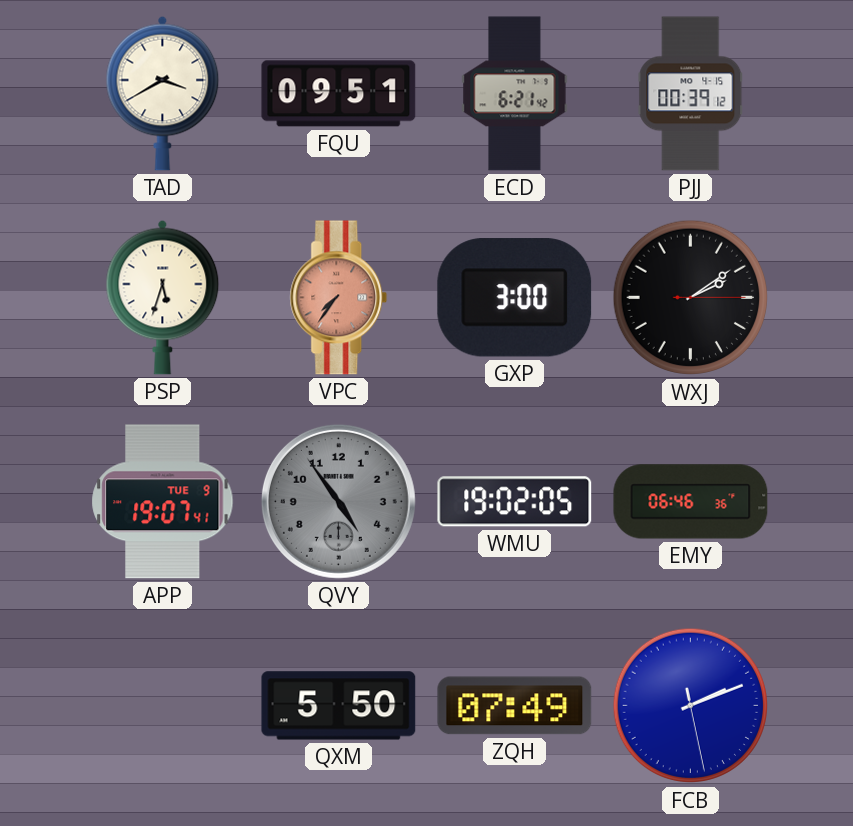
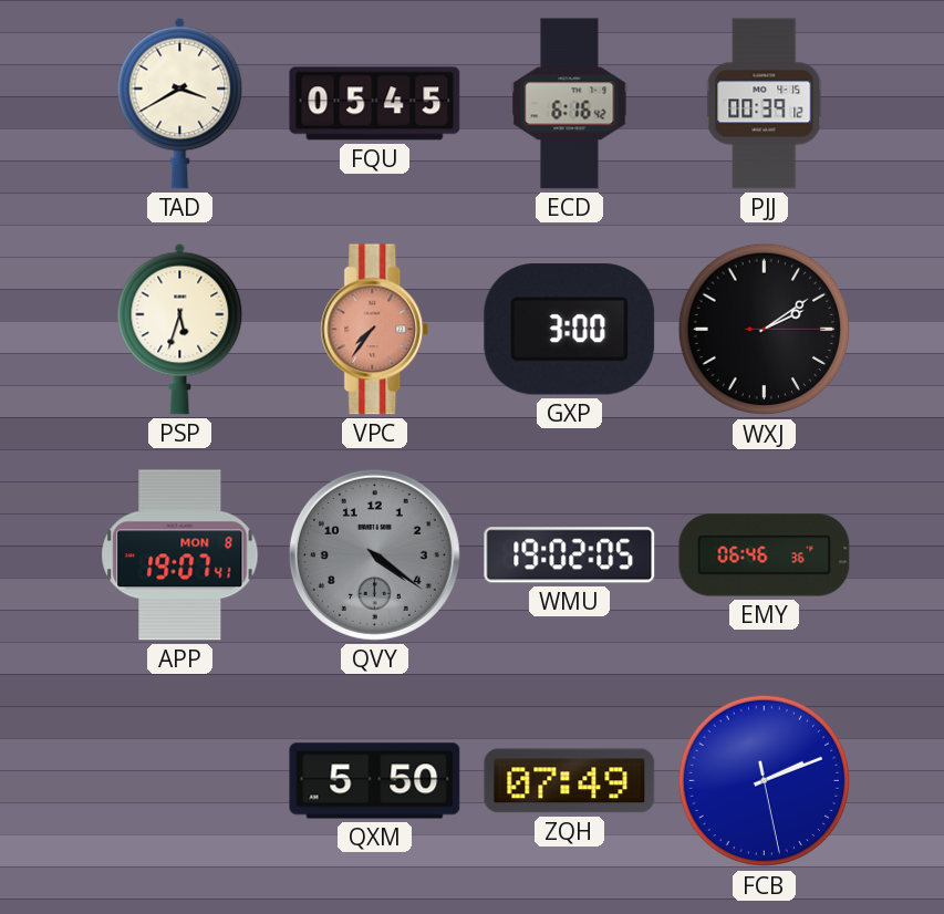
FQU: 09:51 -> 05:45 (375, 104)
ECD: 6:21 -> 6:16 (570, 104)
APP date: TUE 9 -> MON 8 (180, 555)
QVY: 4:54 -> 4:21 (374, 554)
